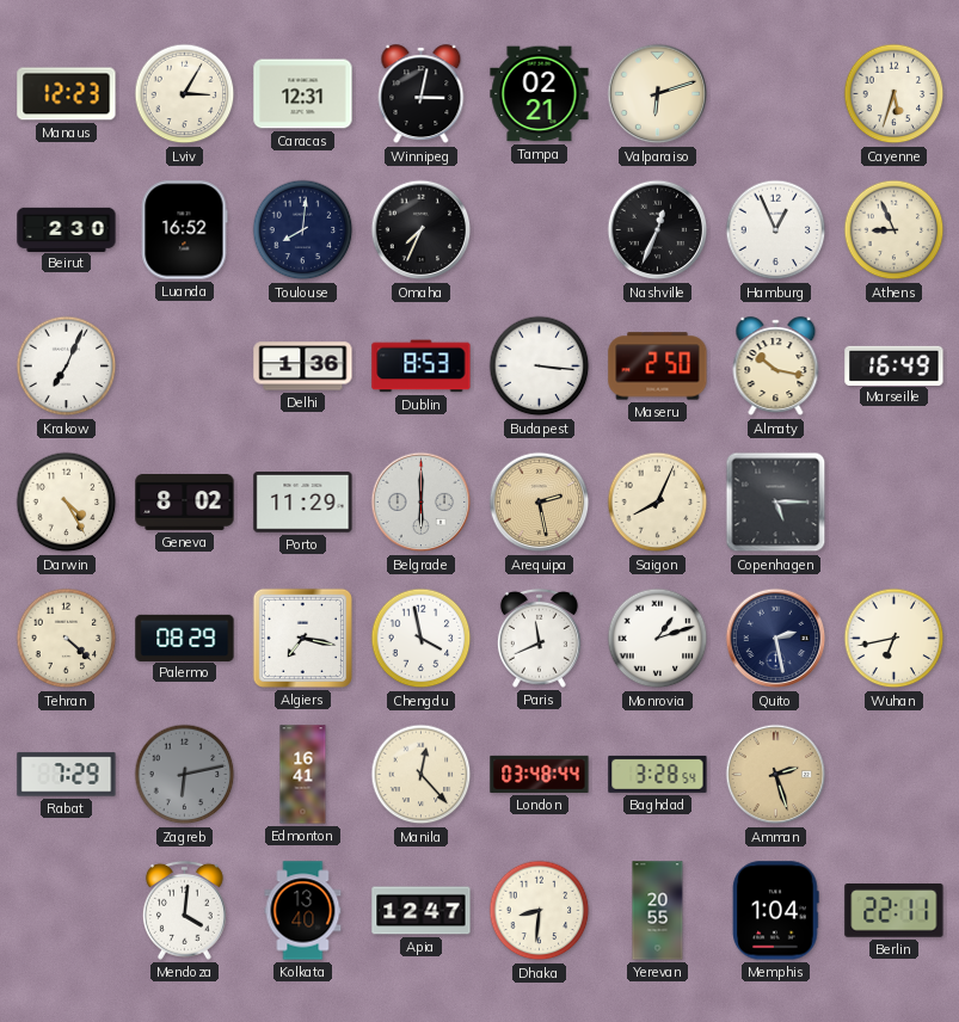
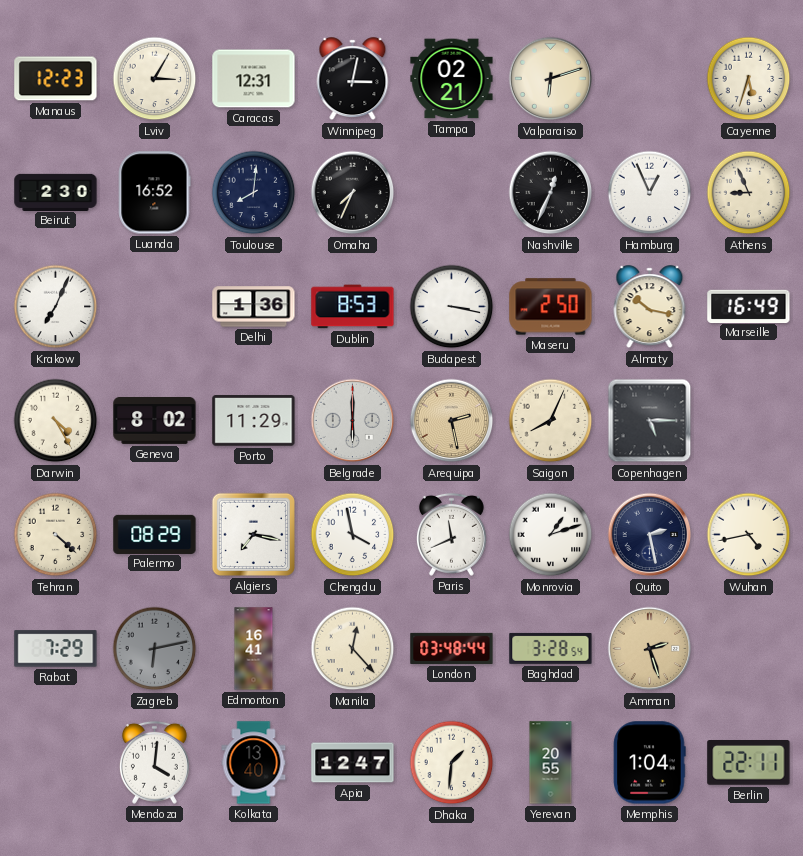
Budapest: 3:16 -> 3:17 (452, 307)
Wuhan: 6:43 -> 4:43 (749, 535)
Dhaka: 8:31 -> 1:31 (452, 763)
